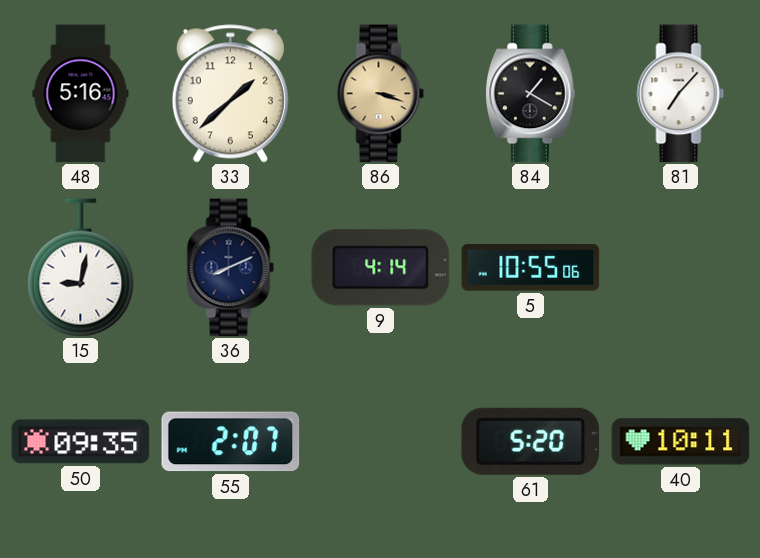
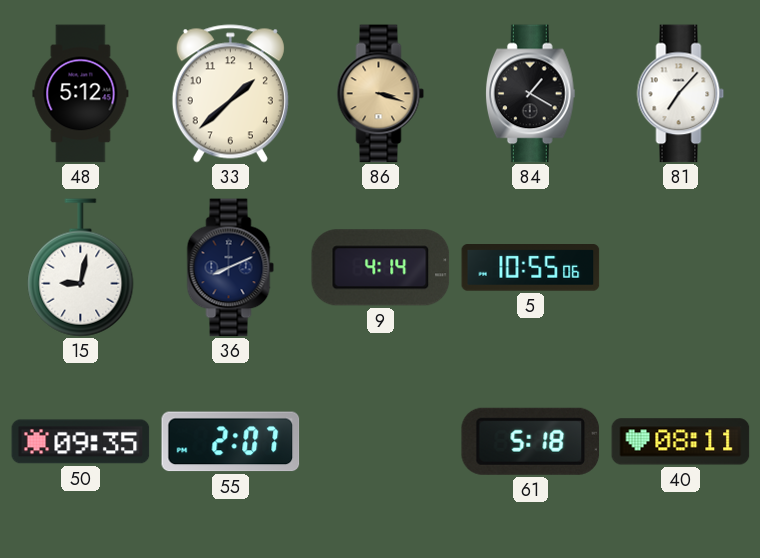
48: 5:16 -> 5:12 (81, 94)
61: 5:20 -> 5:18 (531, 441)
40: 10:11 -> 08:11 (681, 442)
